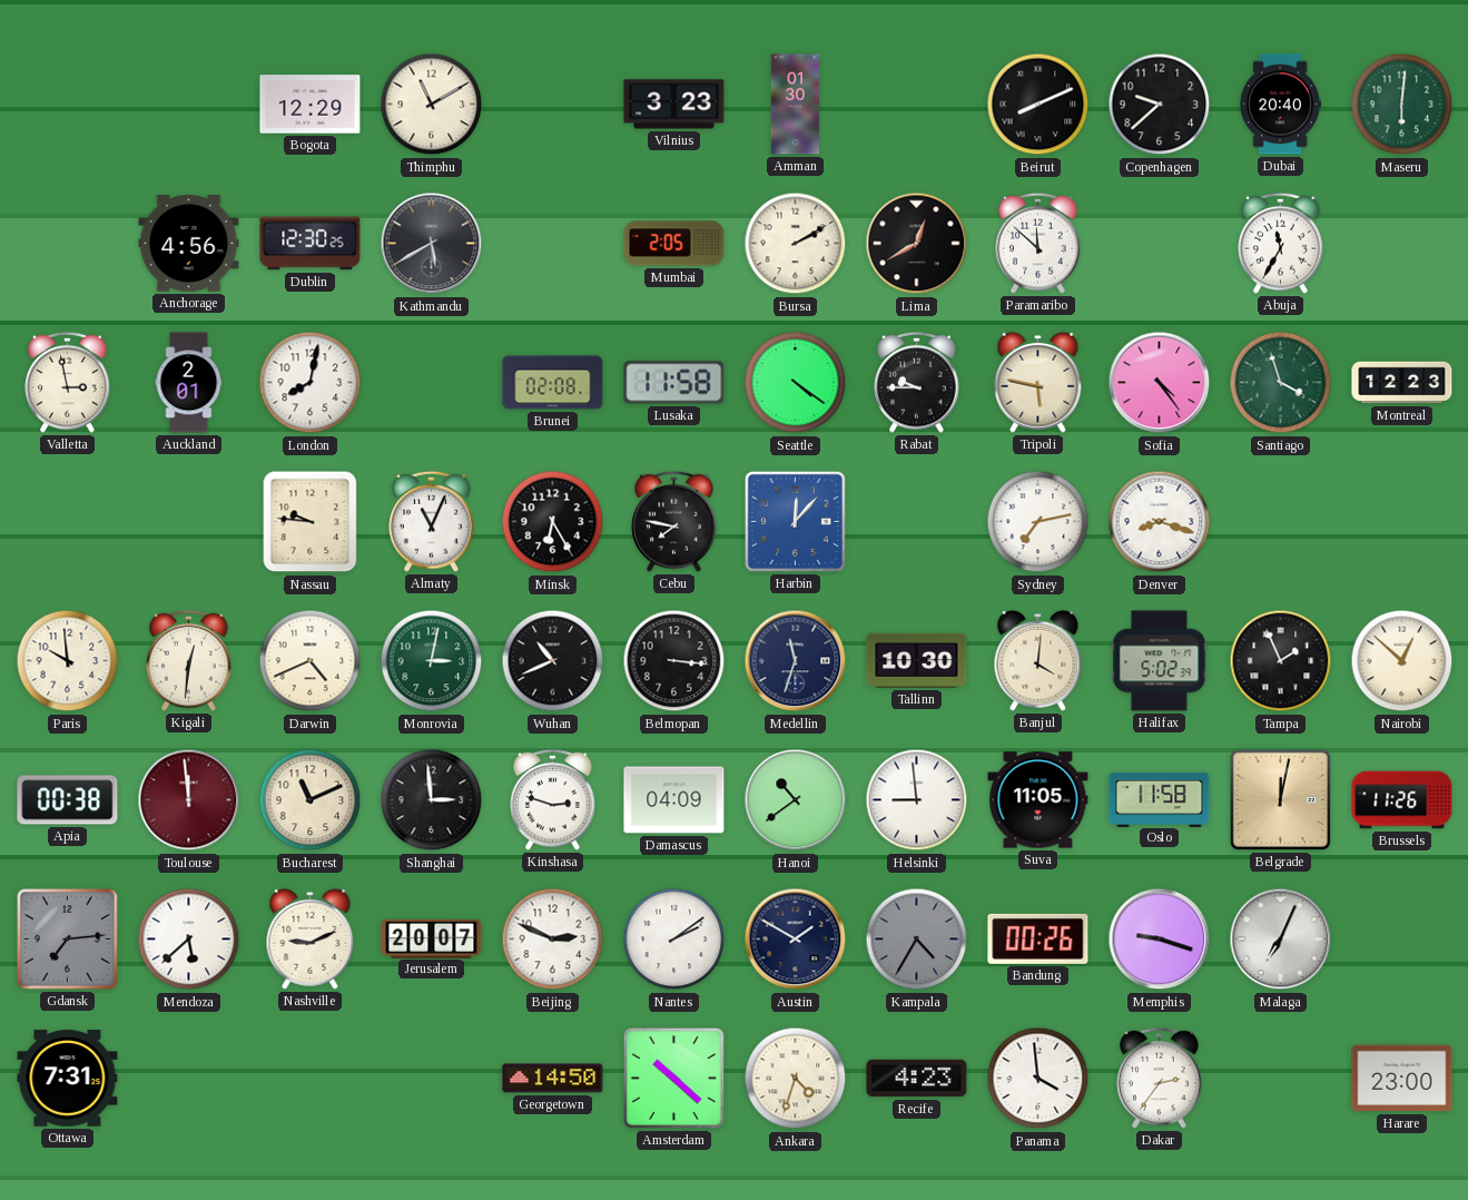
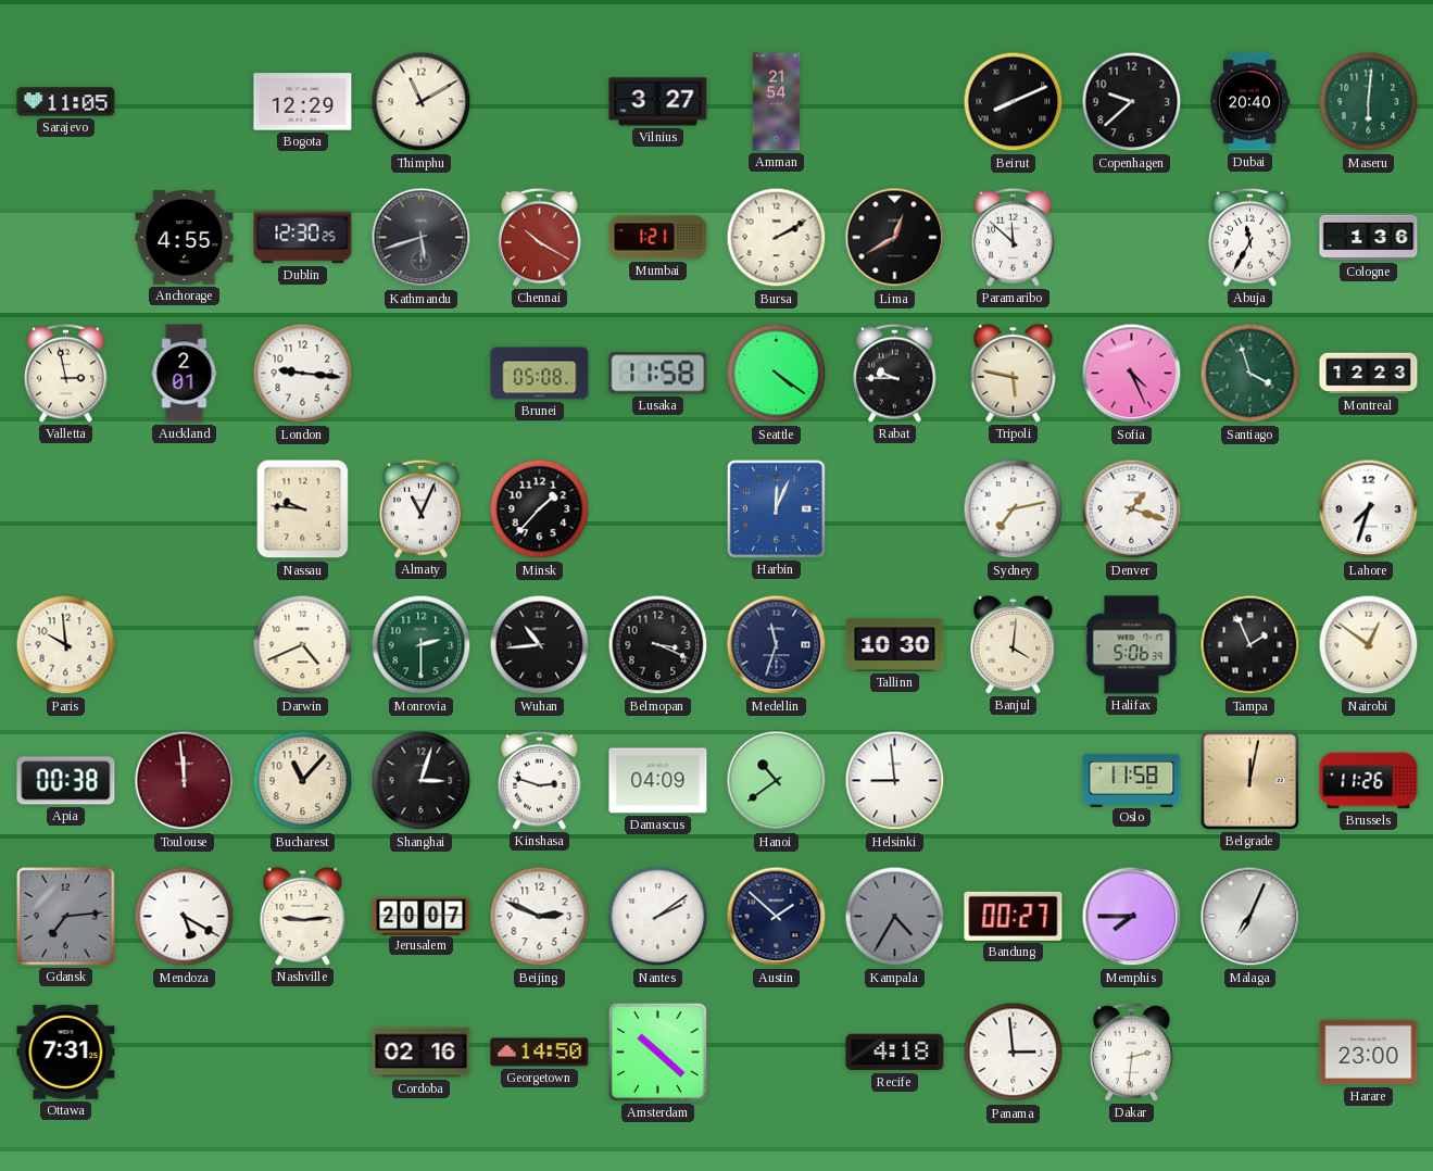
Sarajevo: none -> 11:05 (66, 102)
Vilnius: 3:23 -> 3:27 (658, 102)
Amman: 01:30 -> 21:54 (777, 102)
Anchorage: 4:56 -> 4:55 (185, 238)
Kathmandu: 5:40 -> 5:42 (422, 238)
Chennai: none -> 10:20 (540, 237)
Mumbai: 2:05 -> 1:21 (658, 238)
Cologne: none -> 1:36 (1369, 238)
London: 8:02 -> 9:16 (303, 374)
Brunei: 02:08 -> 05:08 (540, 374)
Sofia: 4:24 -> 4:26 (1132, 374)
Minsk: 6:25 -> 1:37 (540, 509)
Cebu: 7:47 -> none (674, 521)
Harbin: 12:07 -> 12:04 (776, 508)
Denver: 8:18 -> 1:18 (1132, 509)
Lahore: none -> 7:33 (1369, 509)
Kigali: 12:31 -> none (189, 660)
Monrovia: 3:02 -> 2:30 (422, 645)
Wuhan: 10:41 -> 10:44 (540, 645)
Belmopan: 3:16 -> 3:19 (658, 645)
Halifax: 5:02 -> 5:06 (1132, 645)
Nairobi: 12:52 -> 12:51 (1369, 645)
Bucharest: 11:11 -> 11:07 (303, 781)
Shanghai: 2:59 -> 3:03 (422, 781)
Suva: 11:05 -> none (1038, 800)
Mendoza: 5:38 -> 5:20 (185, 917)
Nashville: 9:11 -> 9:14 (303, 916)
Austin: 1:50 -> 1:52 (777, 917)
Bandung: 00:26 -> 00:27 (1014, 916)
Memphis: 9:18 -> 7:45 (1132, 917)
Cordoba: none -> 02:16 (422, 1053)
Ankara: 4:33 -> none (796, 1079)
Recife: 4:23 -> 4:18 (895, 1053)
Panama: 3:59 -> 2:59 (1014, 1053)
Dakar: 2:36 -> 2:31 (1132, 1052)
